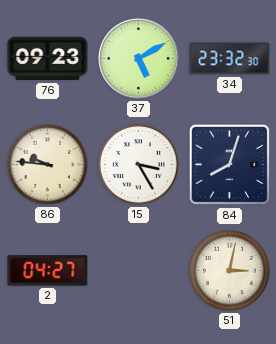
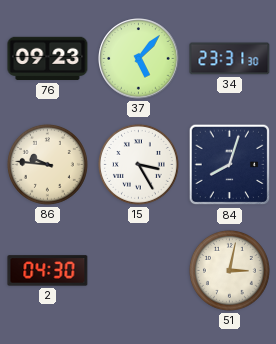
37: 5:10 -> 5:07 (139, 59)
34: 23:32 -> 23:31 (230, 59)
2: 04:27 -> 04:30 (48, 271)
